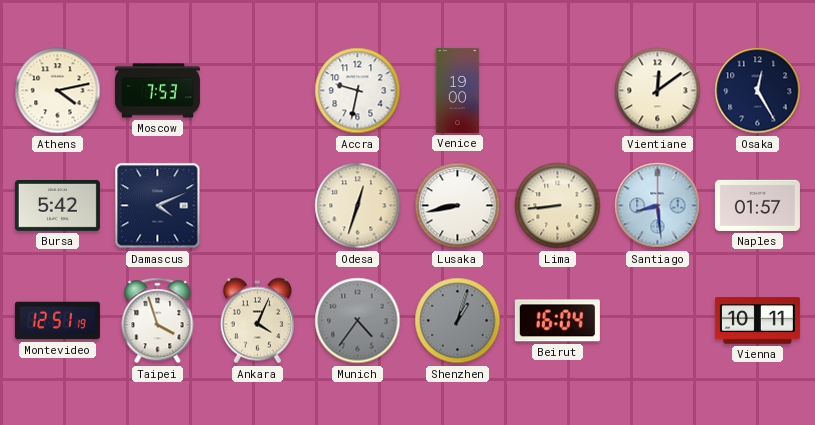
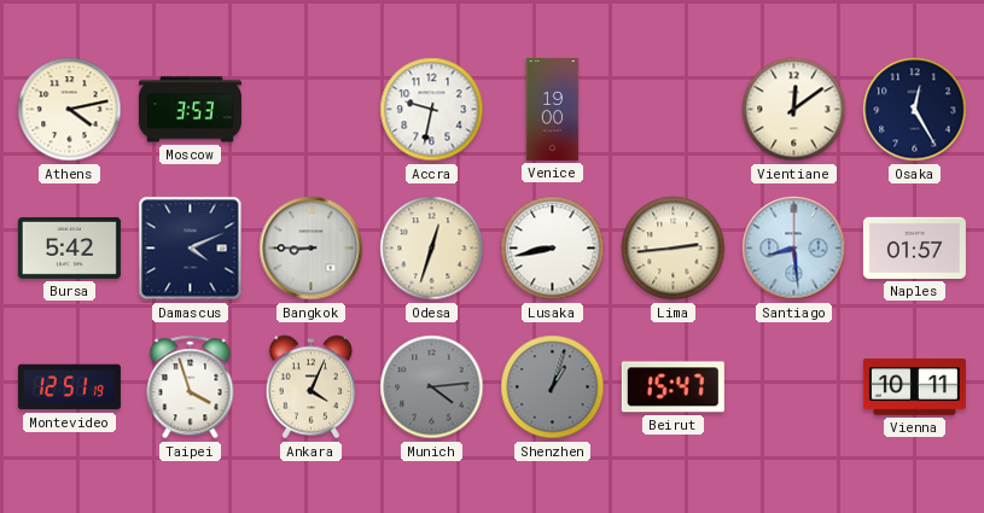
Moscow: 7:53 -> 3:53 (190, 110)
Bangkok: none -> 8:45 (311, 249)
Lima: 8:44 -> 2:44 (674, 249)
Munich: 4:36 -> 4:14 (432, 387)
Beirut: 16:04 -> 15:47 (673, 387)
